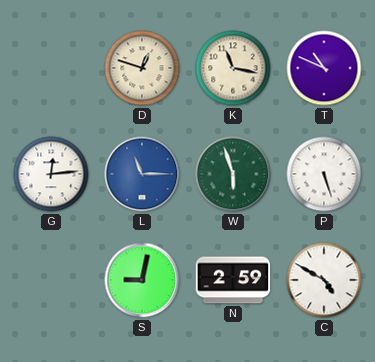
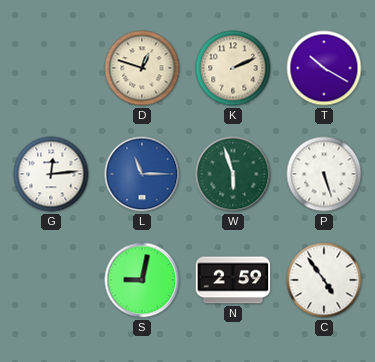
K: 11:17 -> 2:11 (233, 68)
T: 10:49 -> 10:20 (324, 68)
C: 4:50 -> 4:54 (324, 280)
